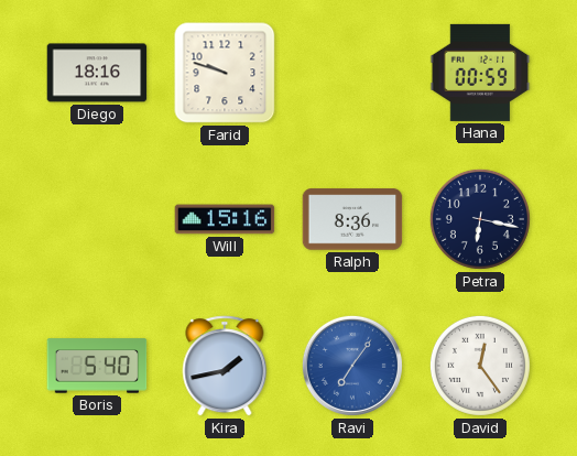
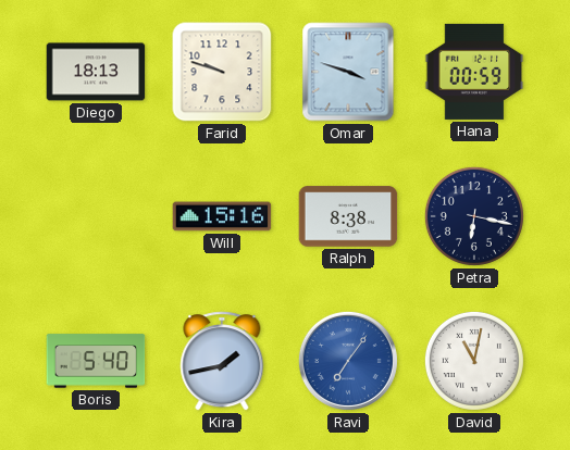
Diego: 18:16 -> 18:13 (96, 72)
Omar: none -> 3:48 (348, 72)
Ralph: 8:36 -> 8:38 (348, 216)
David: 12:24 -> 11:02 (474, 361)
